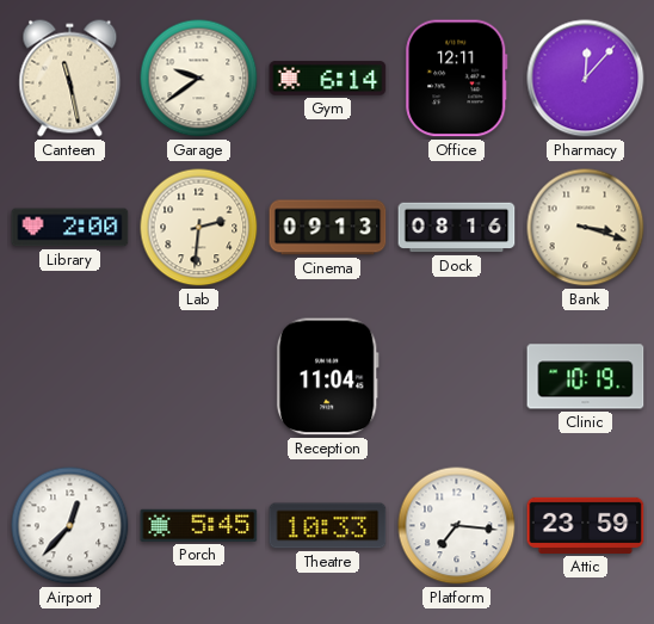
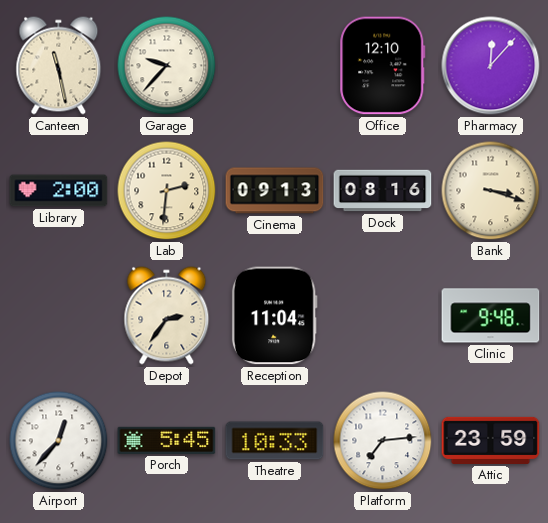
Garage: 9:39 -> 9:37 (167, 66)
Gym: 6:14 -> none (328, 79)
Office: 12:11 -> 12:10 (383, 66)
Depot: none -> 2:36 (167, 316)
Clinic: 10:19 -> 9:48 (491, 316)
Platform: 7:16 -> 7:14 (383, 441)
